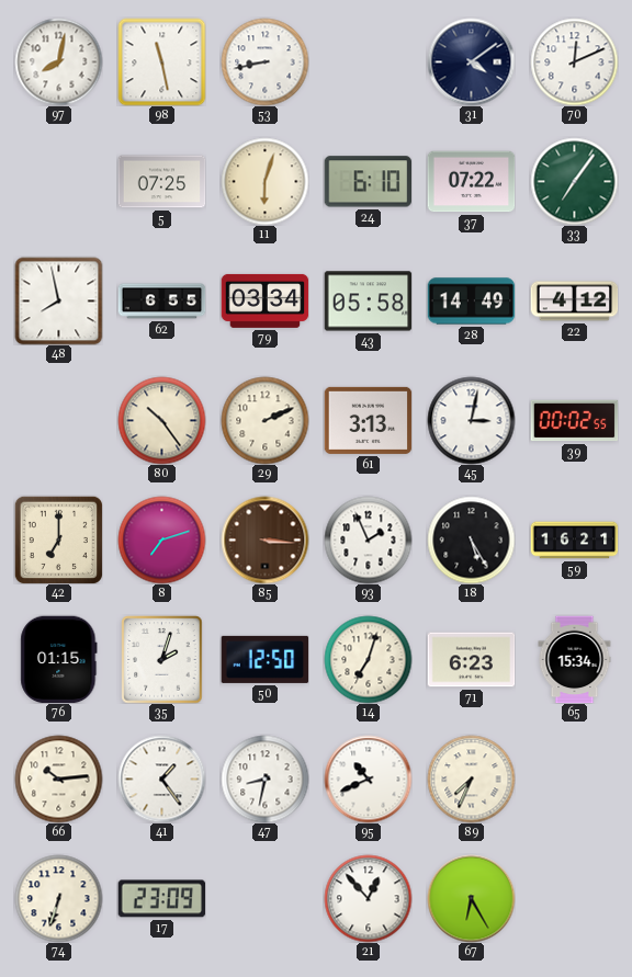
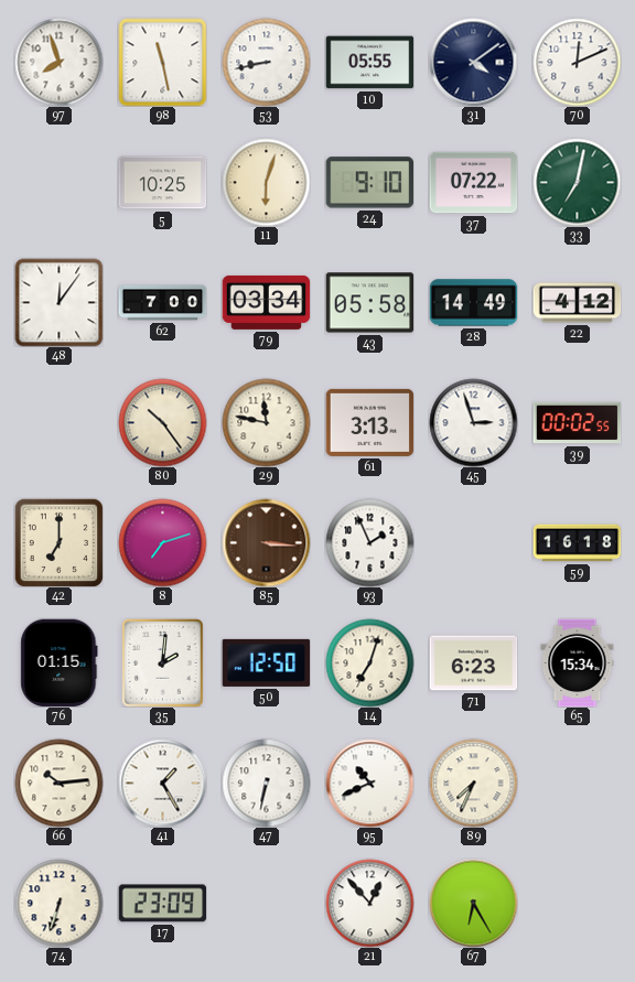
97: 8:02 -> 7:57 (58, 62)
10: none -> 05:55 (369, 63)
5: 07:25 -> 10:25 (162, 183)
24: 6:10 -> 9:10 (369, 183)
33: 7:06 -> 7:02 (577, 182)
48: 7:58 -> 12:06 (58, 302)
62: 6:55 -> 7:00 (162, 303)
29: 2:11 -> 11:47 (266, 422)
45: 3:02 -> 2:57 (473, 422)
18: 5:25 -> none (471, 539)
59: 16:21 -> 16:18 (577, 543)
35: 2:03 -> 2:01 (163, 662)
41: 1:24 -> 1:25 (162, 783)
47: 8:32 -> 6:32 (266, 783)
